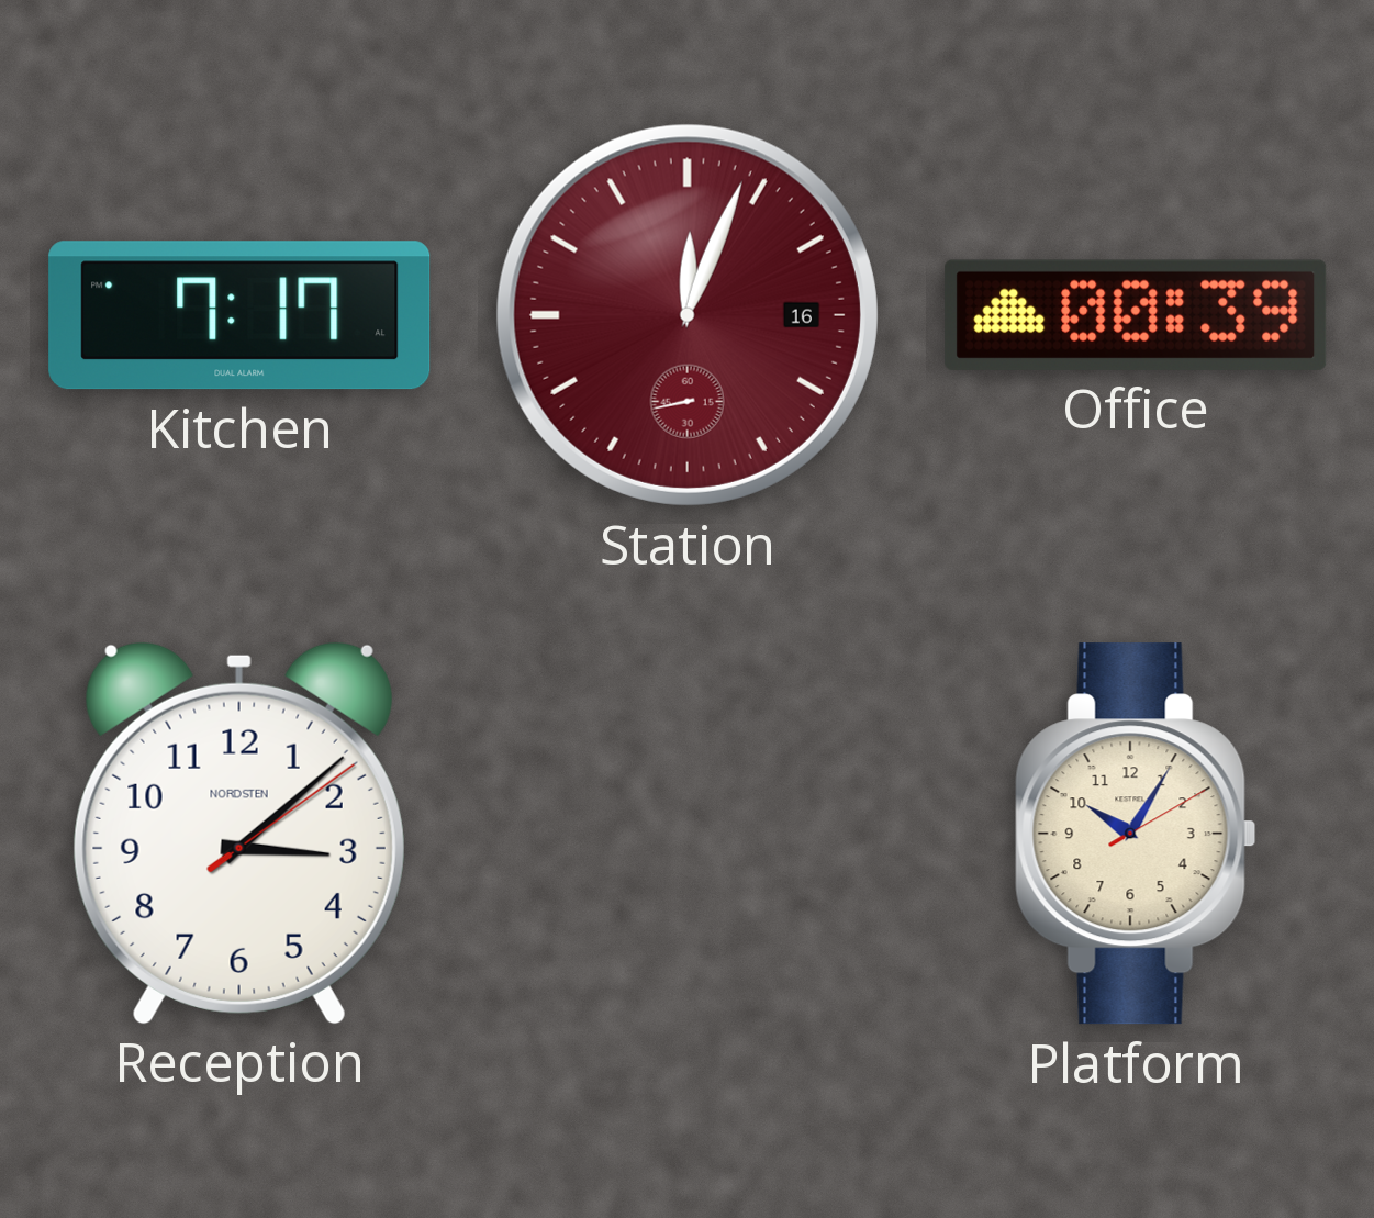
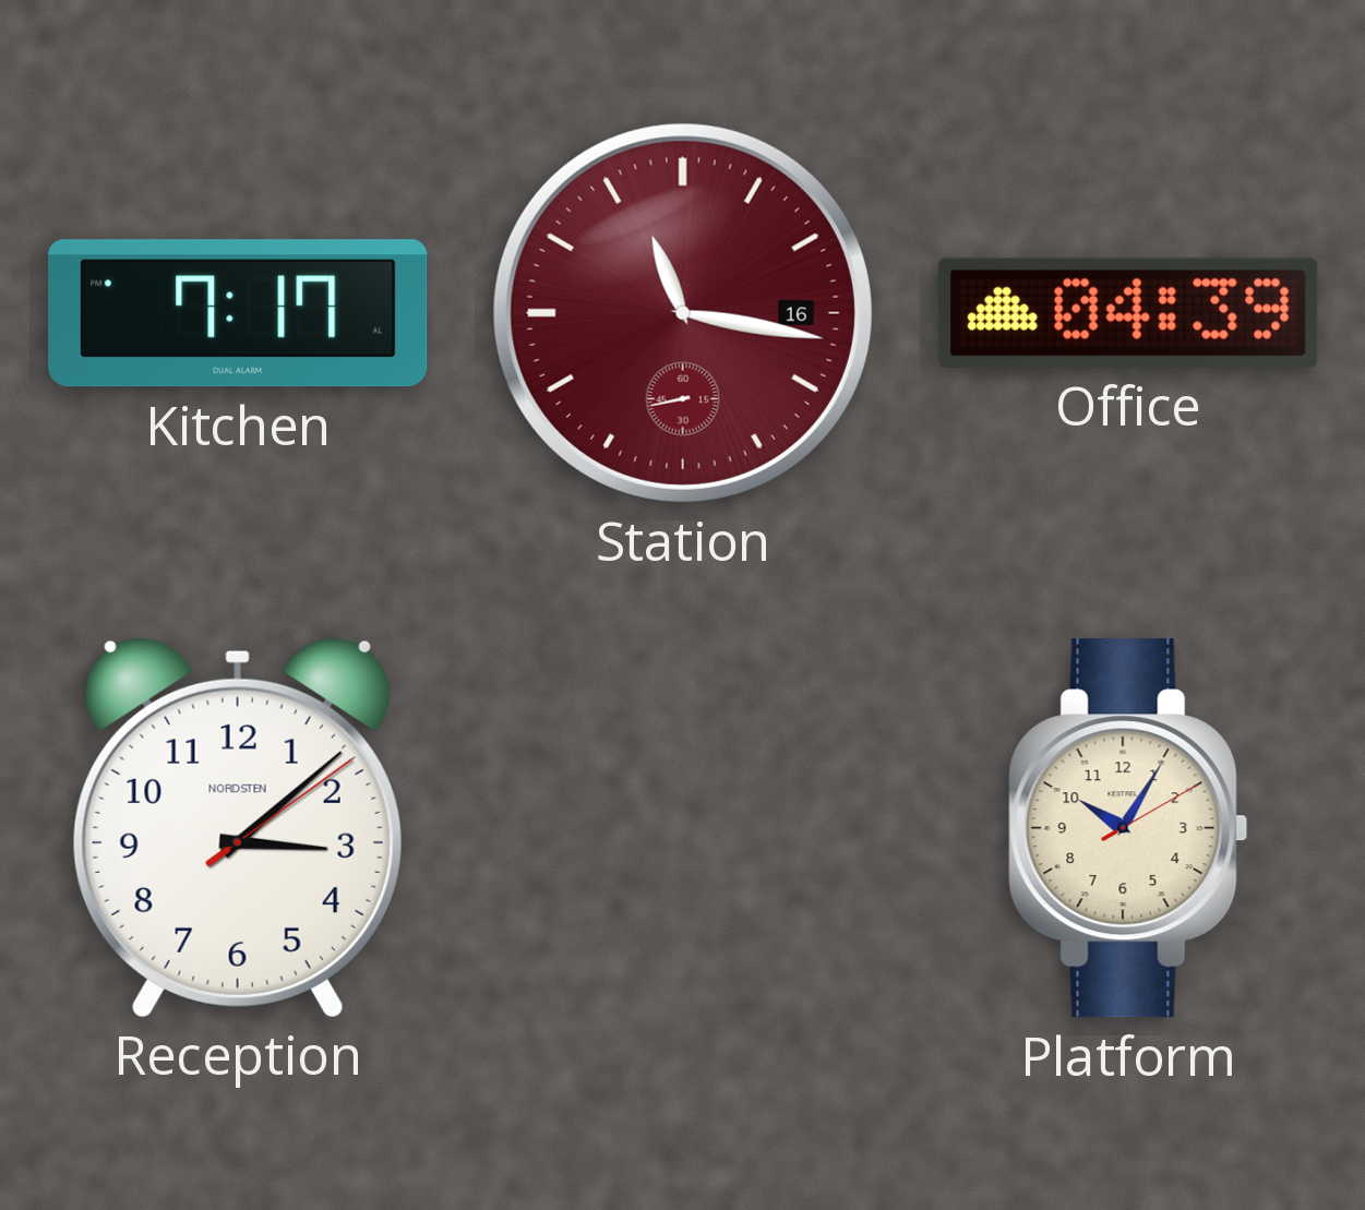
Station: 12:03 -> 11:16 (683, 313)
Office: 00:39 -> 04:39 (1128, 313)
